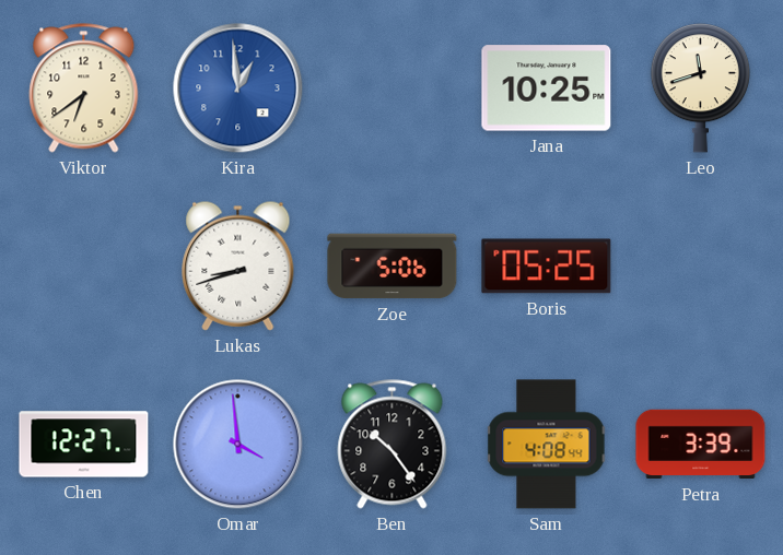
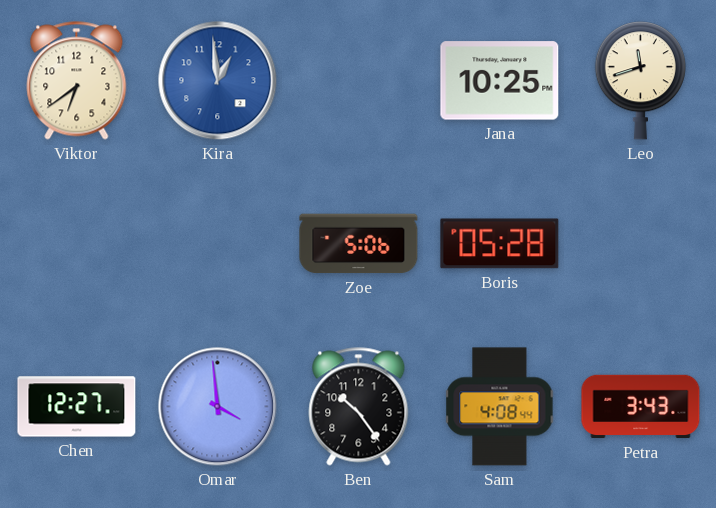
Lukas: 8:42 -> none (238, 265)
Boris: 05:25 -> 05:28 (500, 244)
Petra: 3:39 -> 3:43 (641, 407)
